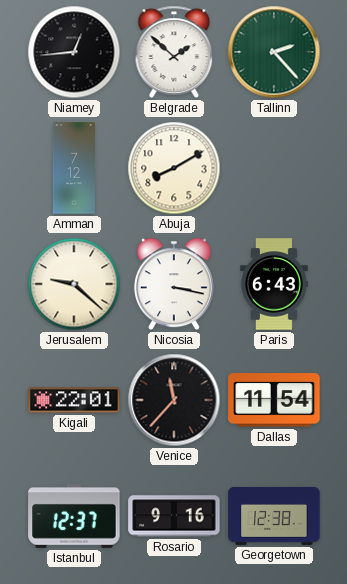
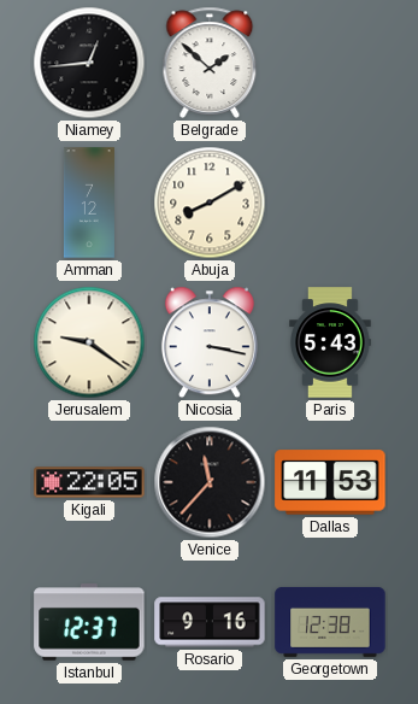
Tallinn: 2:23 -> none (274, 52)
Jerusalem: 9:22 -> 9:21 (89, 342)
Paris: 6:43 -> 5:43 (330, 342)
Kigali: 22:01 -> 22:05 (89, 482)
Dallas: 11:54 -> 11:53 (330, 482)
